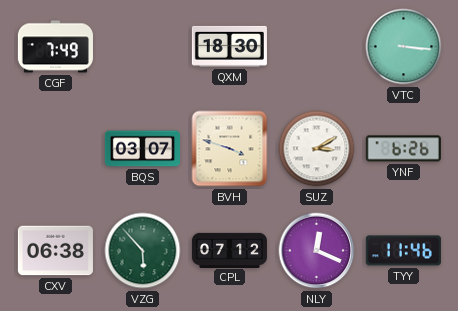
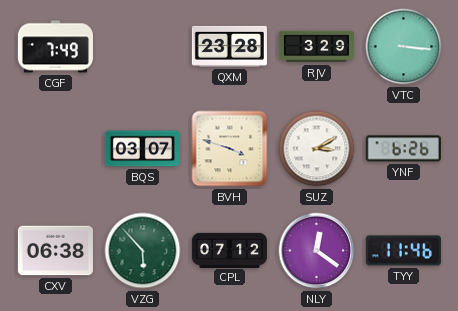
QXM: 18:30 -> 23:28 (229, 46)
RJV: none -> 3:29 (316, 47)
NLY: 12:19 -> 12:21 (317, 251)
